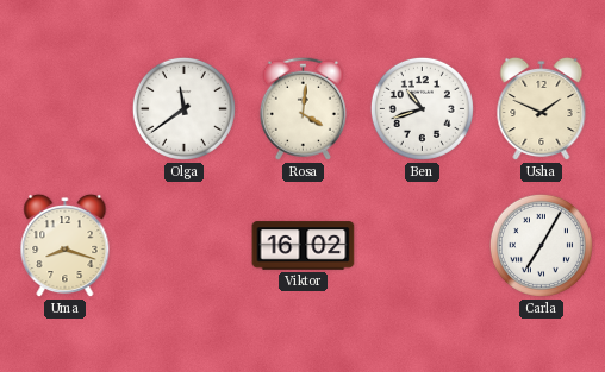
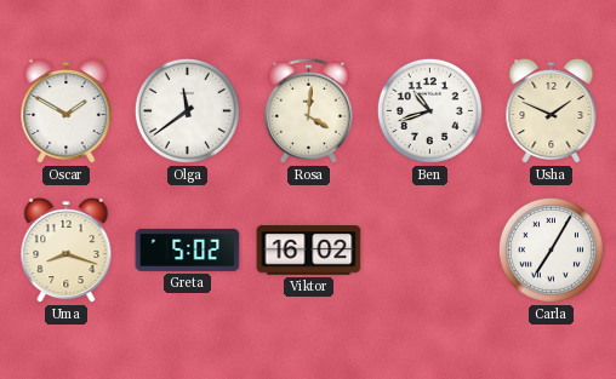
Oscar: none -> 1:50 (67, 111)
Greta: none -> 5:02 (188, 249)
